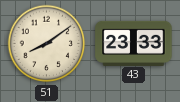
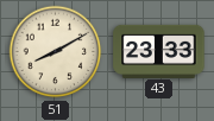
51: 8:09 -> 8:10 (56, 52)
